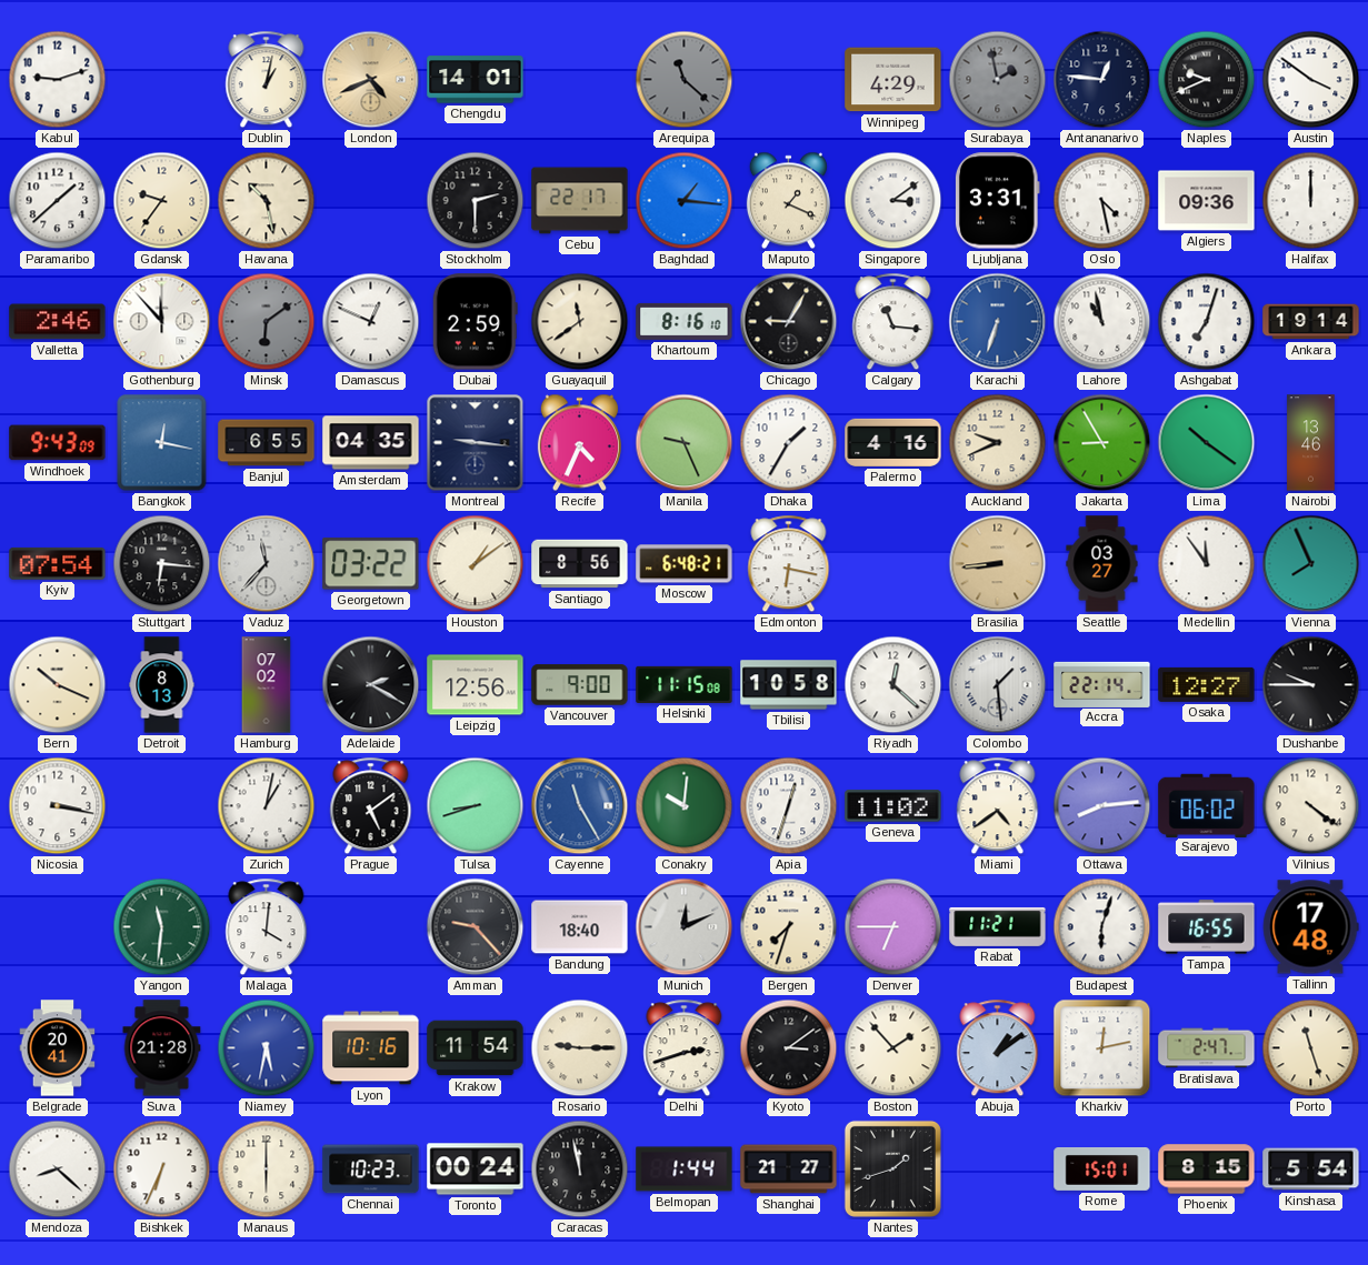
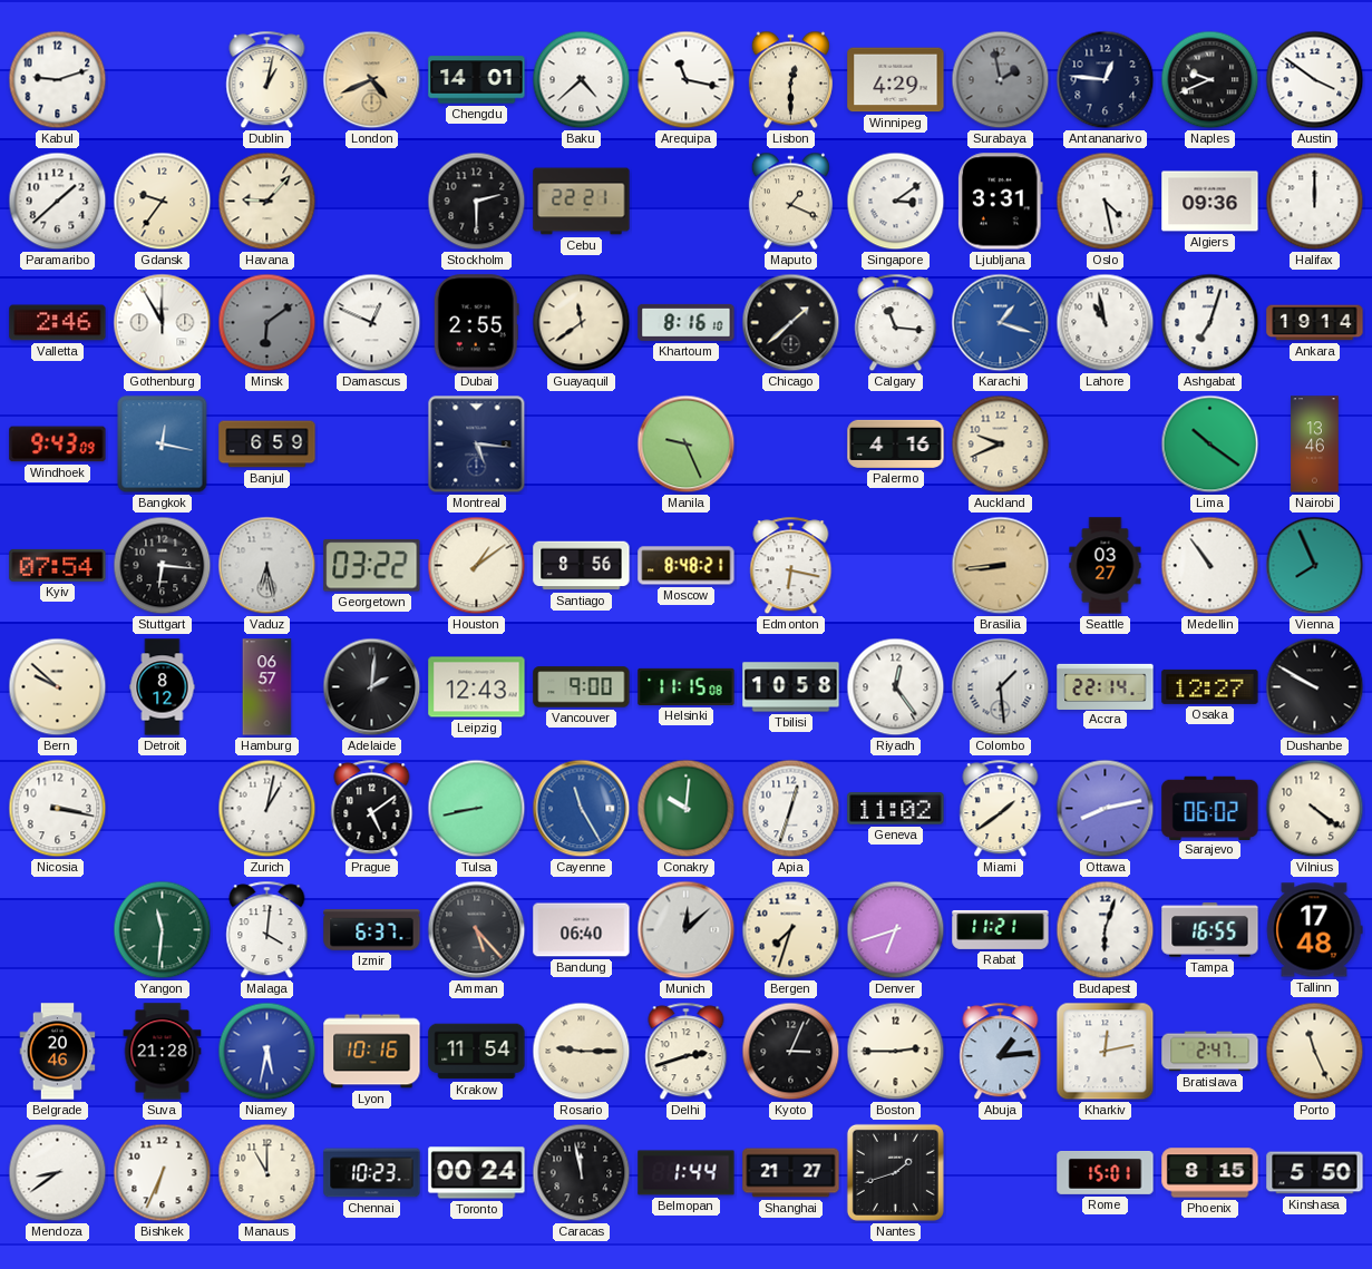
Baku: none -> 4:38 (582, 80)
Arequipa: 11:22 -> 11:17 (687, 80)
Arequipa dial: grey -> white (687, 80)
Lisbon: none -> 12:30 (790, 80)
Havana: 10:28 -> 9:07 (267, 202)
Cebu: 22:17 -> 22:21 (582, 202)
Baghdad: 1:16 -> none (685, 201)
Gothenburg: 11:53 -> 11:55 (163, 323)
Dubai: 2:59 -> 2:55 (476, 323)
Chicago: 9:05 -> 1:38 (791, 323)
Karachi: 6:33 -> 1:18 (1001, 323)
Banjul: 6:55 -> 6:59 (267, 445)
Amsterdam: 04:35 -> none (371, 443)
Montreal: 9:16 -> 5:16 (477, 445)
Recife: 4:34 -> none (579, 443)
Dhaka: 1:35 -> none (789, 443)
Jakarta: 8:55 -> none (1102, 443)
Vaduz: 11:37 -> 6:28 (267, 566)
Moscow: 6:48 -> 8:48 (687, 566)
Medellin: 11:54 -> 10:54 (1210, 566)
Bern: 10:19 -> 9:52 (58, 687)
Detroit: 8:13 -> 8:12 (163, 687)
Hamburg: 07:02 -> 06:57 (267, 687)
Adelaide: 2:20 -> 2:01 (372, 687)
Leipzig: 12:56 -> 12:43 (477, 687)
Riyadh: 12:22 -> 12:24 (896, 687)
Dushanbe: 9:45 -> 9:50 (1315, 687)
Tulsa: 8:42 -> 8:43 (477, 809)
Miami: 4:39 -> 1:39 (1001, 809)
Ottawa: 8:14 -> 8:13 (1106, 809)
Izmir: none -> 6:37 (372, 930)
Amman: 9:23 -> 5:23 (477, 930)
Bandung: 18:40 -> 06:40 (582, 930)
Munich: 12:11 -> 12:08 (687, 930)
Denver: 6:45 -> 6:42 (896, 930)
Belgrade: 20:41 -> 20:46 (58, 1052)
Kyoto: 3:09 -> 3:04 (791, 1052)
Boston: 1:53 -> 2:45 (896, 1052)
Abuja: 1:09 -> 1:14 (1001, 1052)
Porto: 11:27 -> 11:26 (1315, 1052)
Mendoza: 8:22 -> 8:39 (58, 1173)
Manaus: 6:00 -> 11:00 (267, 1173)
Kinshasa: 5:54 -> 5:50 (1315, 1173)
